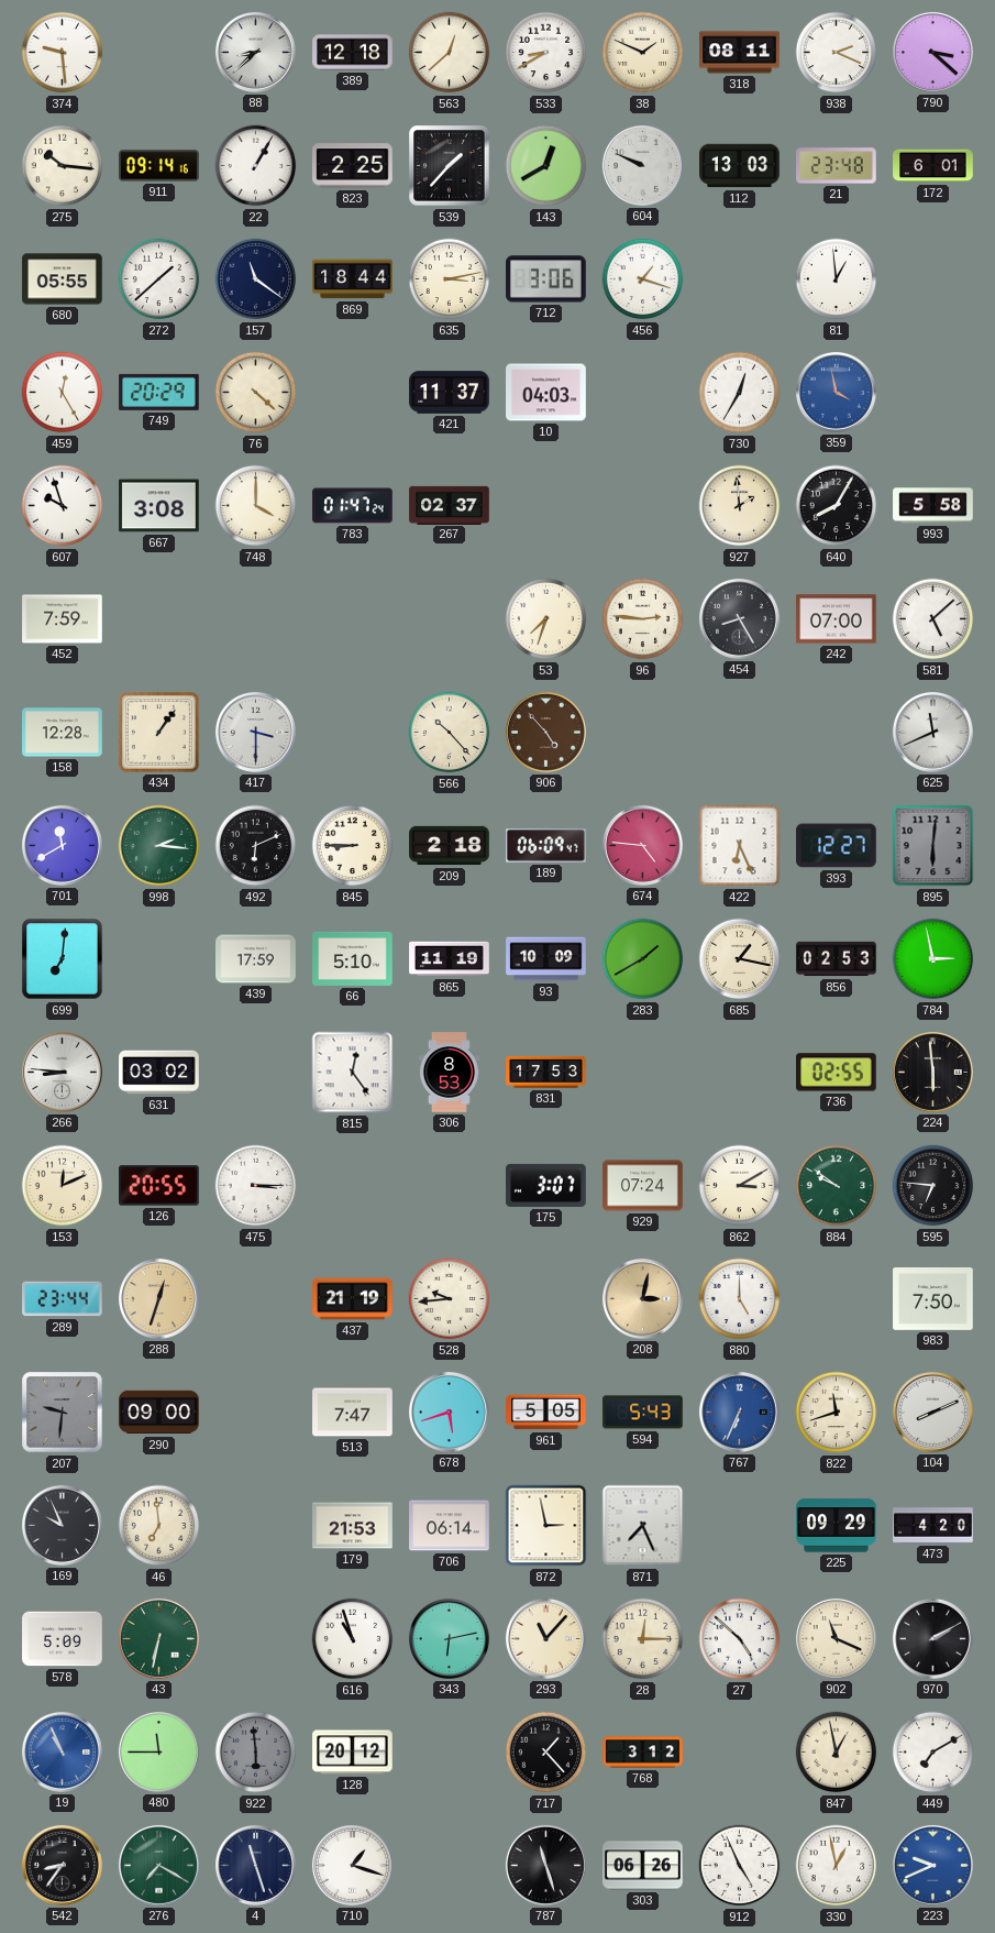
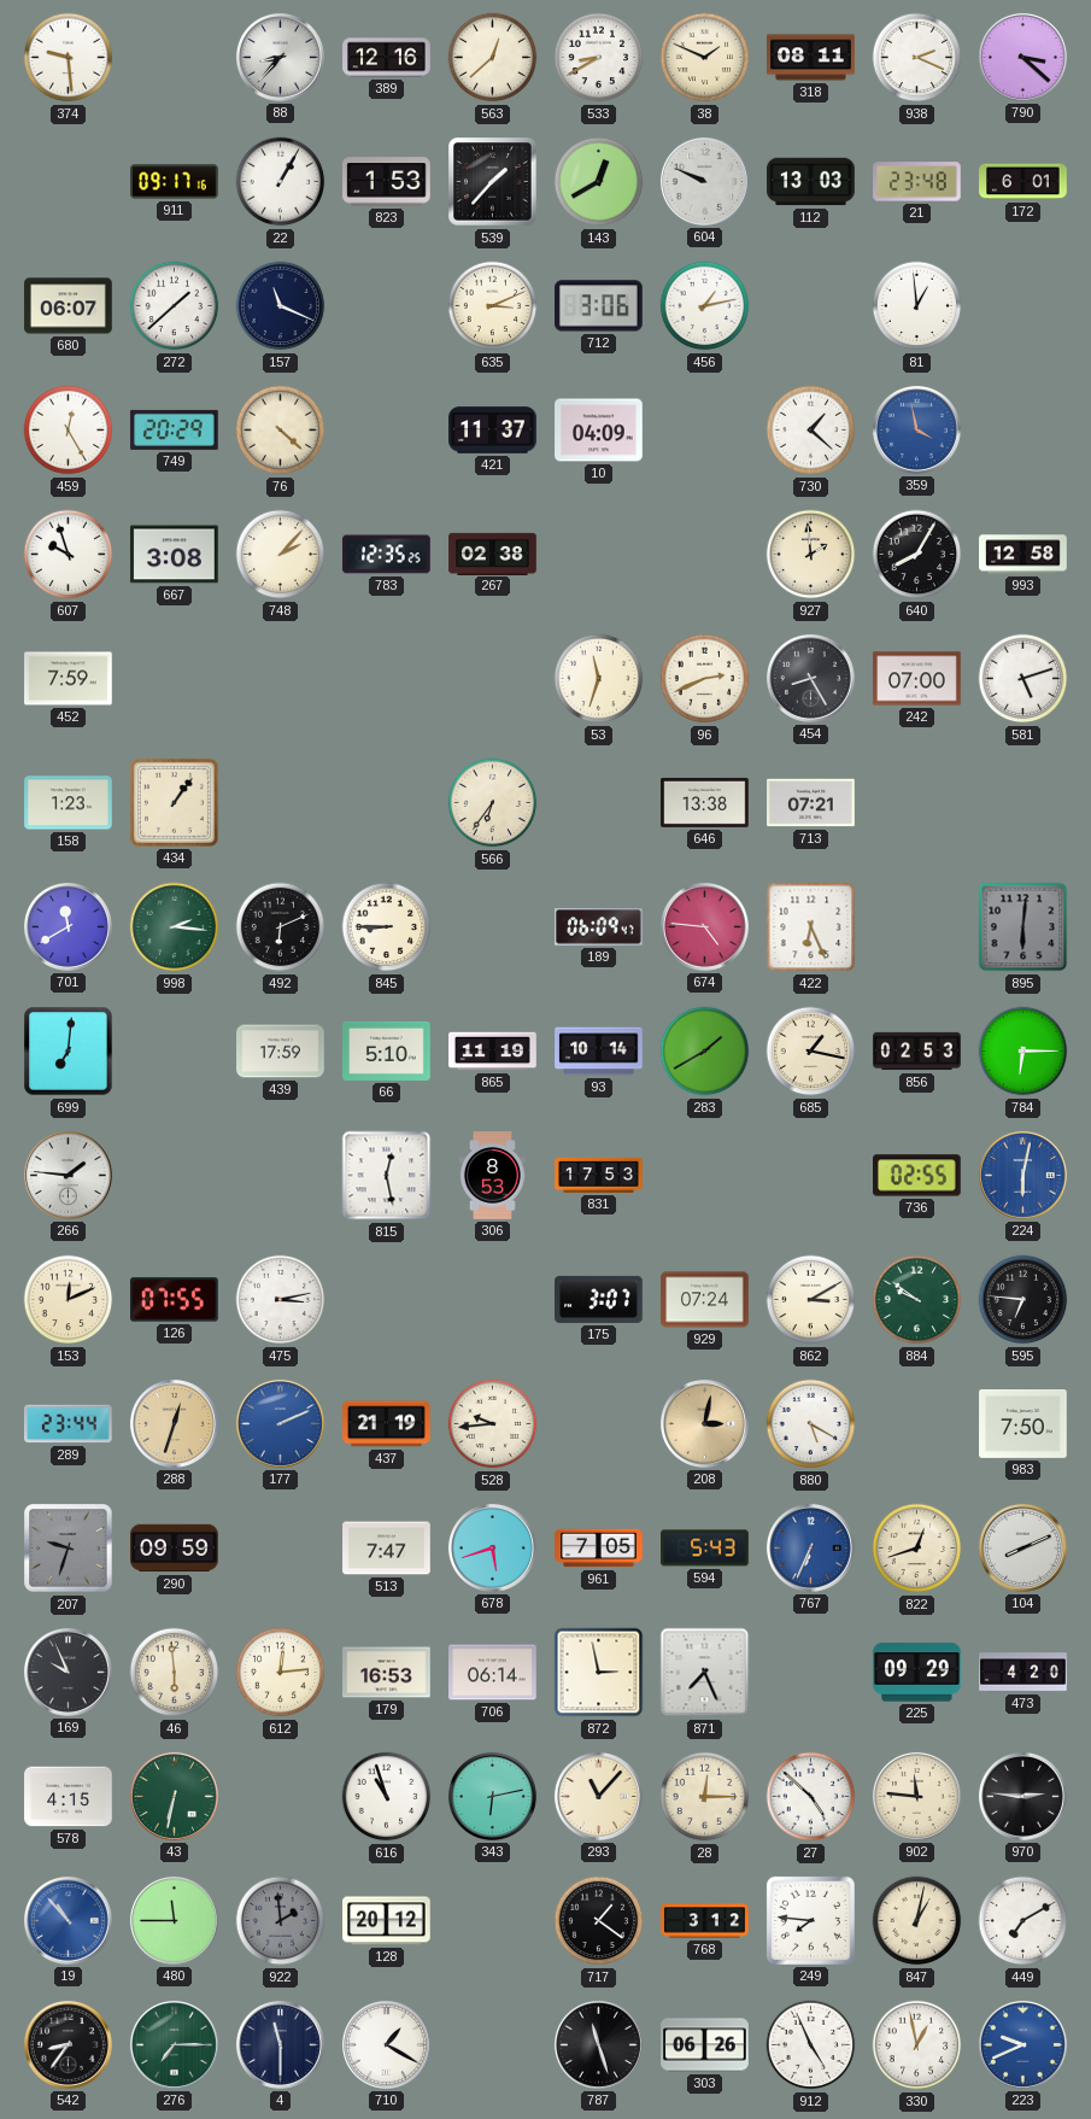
88: 8:38 -> 8:37 (280, 57)
389: 12:18 -> 12:16 (387, 58)
275: 10:16 -> none (63, 166)
911: 09:14 -> 09:17 (175, 182)
823: 2:25 -> 1:53 (387, 182)
680: 05:55 -> 06:07 (69, 306)
157: 11:21 -> 11:19 (281, 306)
869: 18:44 -> none (353, 279)
635: 3:13 -> 3:11 (493, 306)
456: 1:18 -> 1:13 (705, 306)
10: 04:03 -> 04:09 (599, 431)
730: 12:35 -> 1:22 (811, 431)
748: 4:00 -> 2:07 (281, 555)
783: 01:47 -> 12:35 (387, 555)
267: 02:37 -> 02:38 (493, 554)
993: 5:58 -> 12:58 (1023, 555)
53: 7:33 -> 11:33 (599, 679)
96: 2:46 -> 2:41 (705, 679)
581: 5:08 -> 5:12 (1023, 679)
158: 12:28 -> 1:23 (69, 803)
417: 3:30 -> none (255, 732)
566: 10:23 -> 6:36 (493, 803)
906: 4:53 -> none (545, 732)
646: none -> 13:38 (705, 802)
713: none -> 07:21 (811, 803)
625: 11:41 -> none (932, 732)
209: 2:18 -> none (450, 846)
393: 12:27 -> none (837, 846)
93: 10:09 -> 10:14 (599, 1052)
784: 2:58 -> 6:15 (1023, 1052)
266: 8:46 -> 1:46 (68, 1175)
631: 03:02 -> none (159, 1073)
815: 12:24 -> 12:28 (387, 1176)
224: 5:59 -> 6:02 (1022, 1175)
224 dial: black -> blue (1022, 1175)
126: 20:55 -> 07:55 (175, 1300)
475: 3:15 -> 3:13 (281, 1300)
177: none -> 2:11 (280, 1423)
880: 5:00 -> 5:20 (811, 1424)
207: 9:31 -> 9:33 (69, 1549)
290: 09:00 -> 09:59 (175, 1549)
961: 5:05 -> 7:05 (599, 1549)
822: 11:42 -> 12:42 (917, 1549)
46: 6:59 -> 5:59 (175, 1673)
612: none -> 12:14 (281, 1673)
179: 21:53 -> 16:53 (387, 1673)
578: 5:09 -> 4:15 (69, 1797)
902: 11:19 -> 11:46 (916, 1796)
970: 2:10 -> 2:46 (1022, 1796)
19: 10:56 -> 10:53 (68, 1920)
922: 5:59 -> 1:59 (281, 1921)
717: 1:23 -> 1:21 (599, 1921)
249: none -> 7:46 (810, 1920)
847: 12:58 -> 1:02 (917, 1921)
276: 7:20 -> 7:15 (174, 2044)
4: 11:27 -> 11:30 (280, 2044)
710: 1:18 -> 1:20 (386, 2044)
